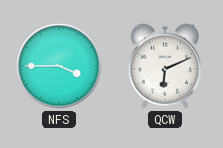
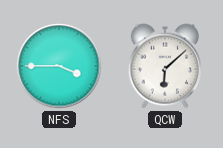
QCW: 6:11 -> 6:08 (165, 66)
